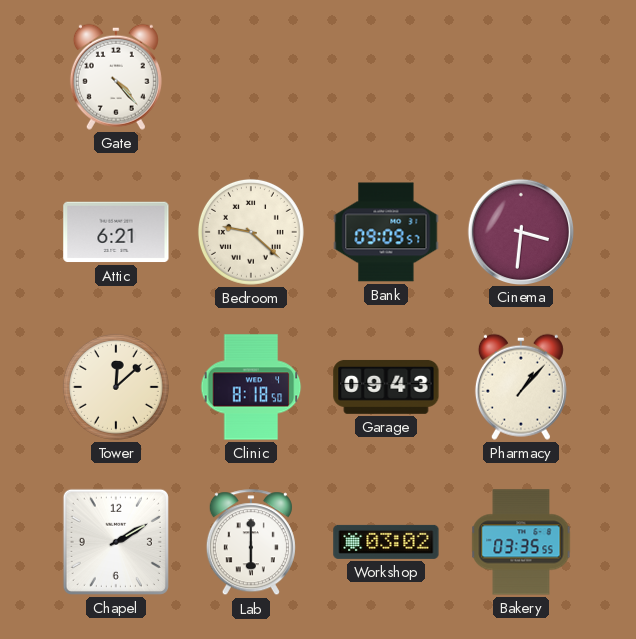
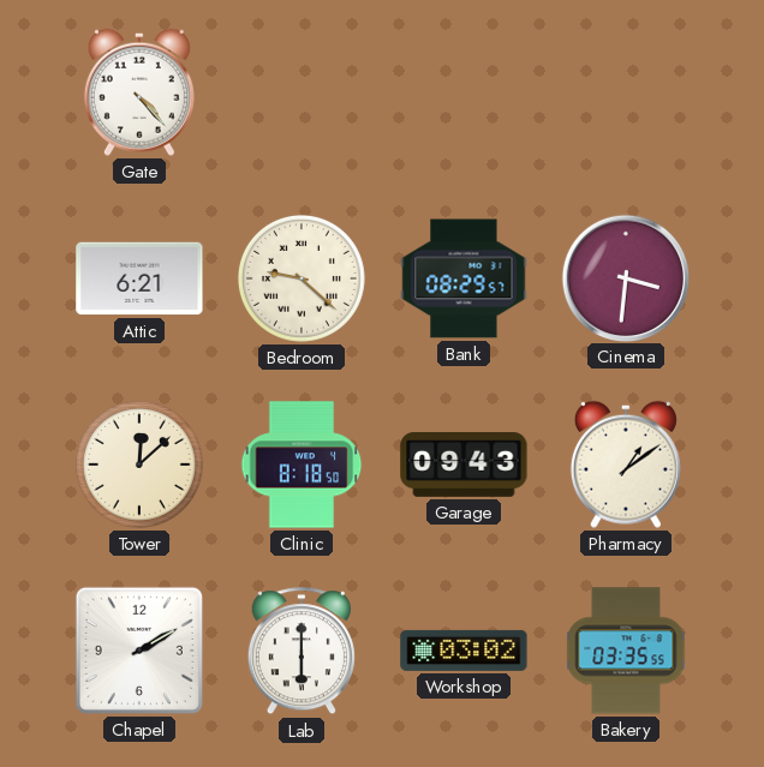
Bank: 09:09 -> 08:29 (464, 278)
Pharmacy: 1:07 -> 1:09 (626, 465)
